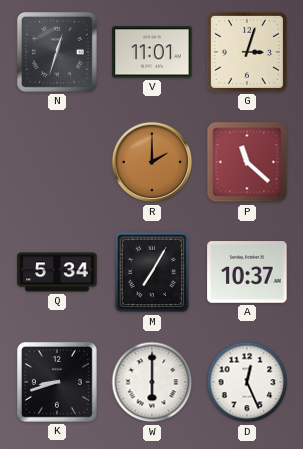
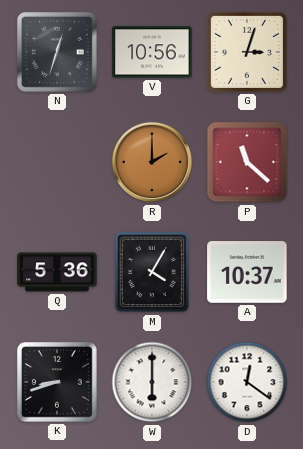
V: 11:01 -> 10:56 (152, 52)
Q: 5:34 -> 5:36 (57, 272)
M: 7:05 -> 4:05 (152, 272)
D: 12:26 -> 12:21 (247, 382)
